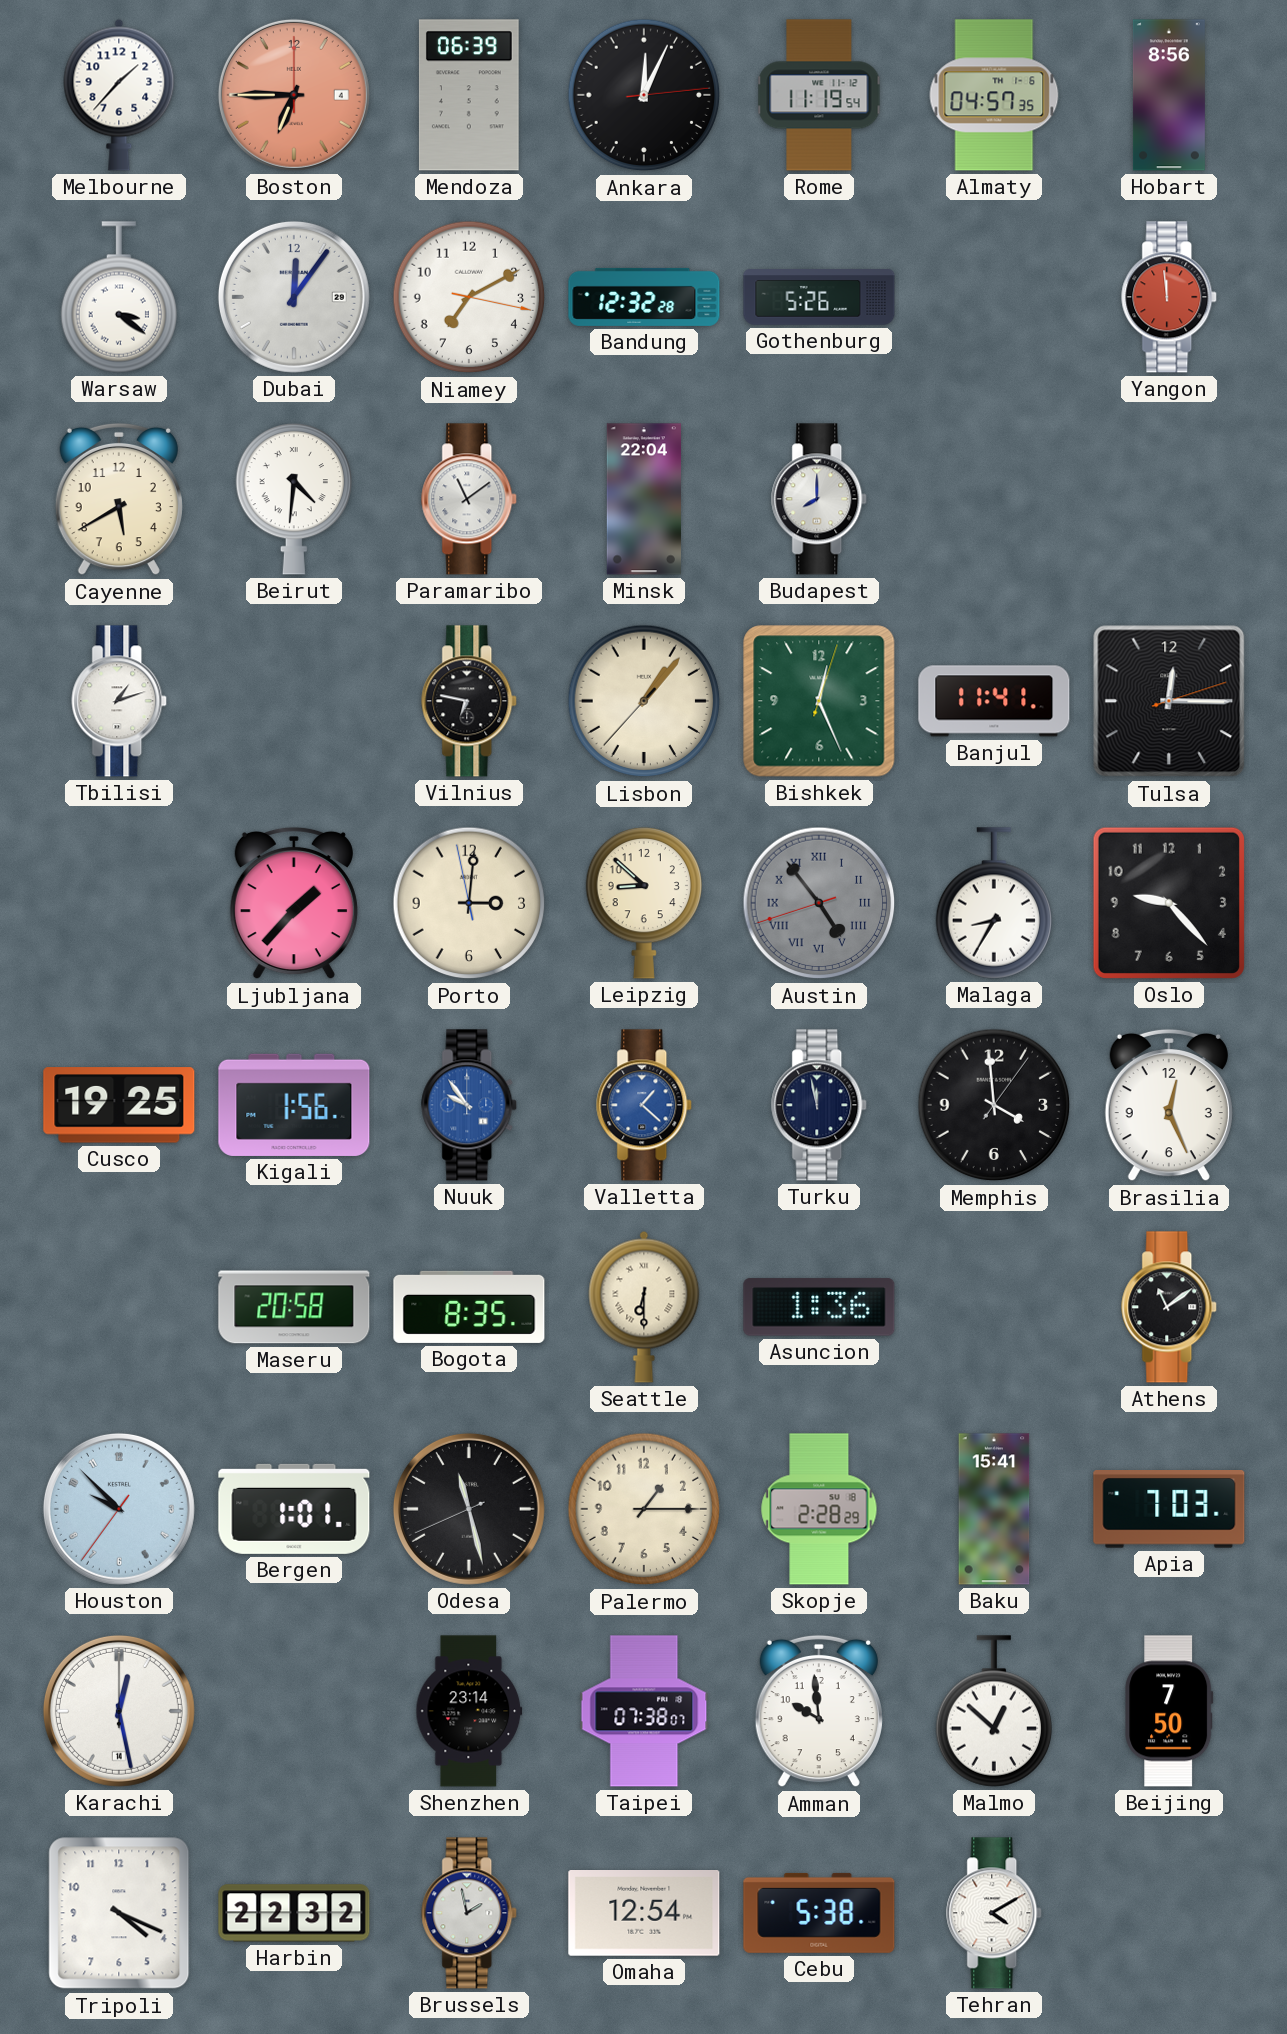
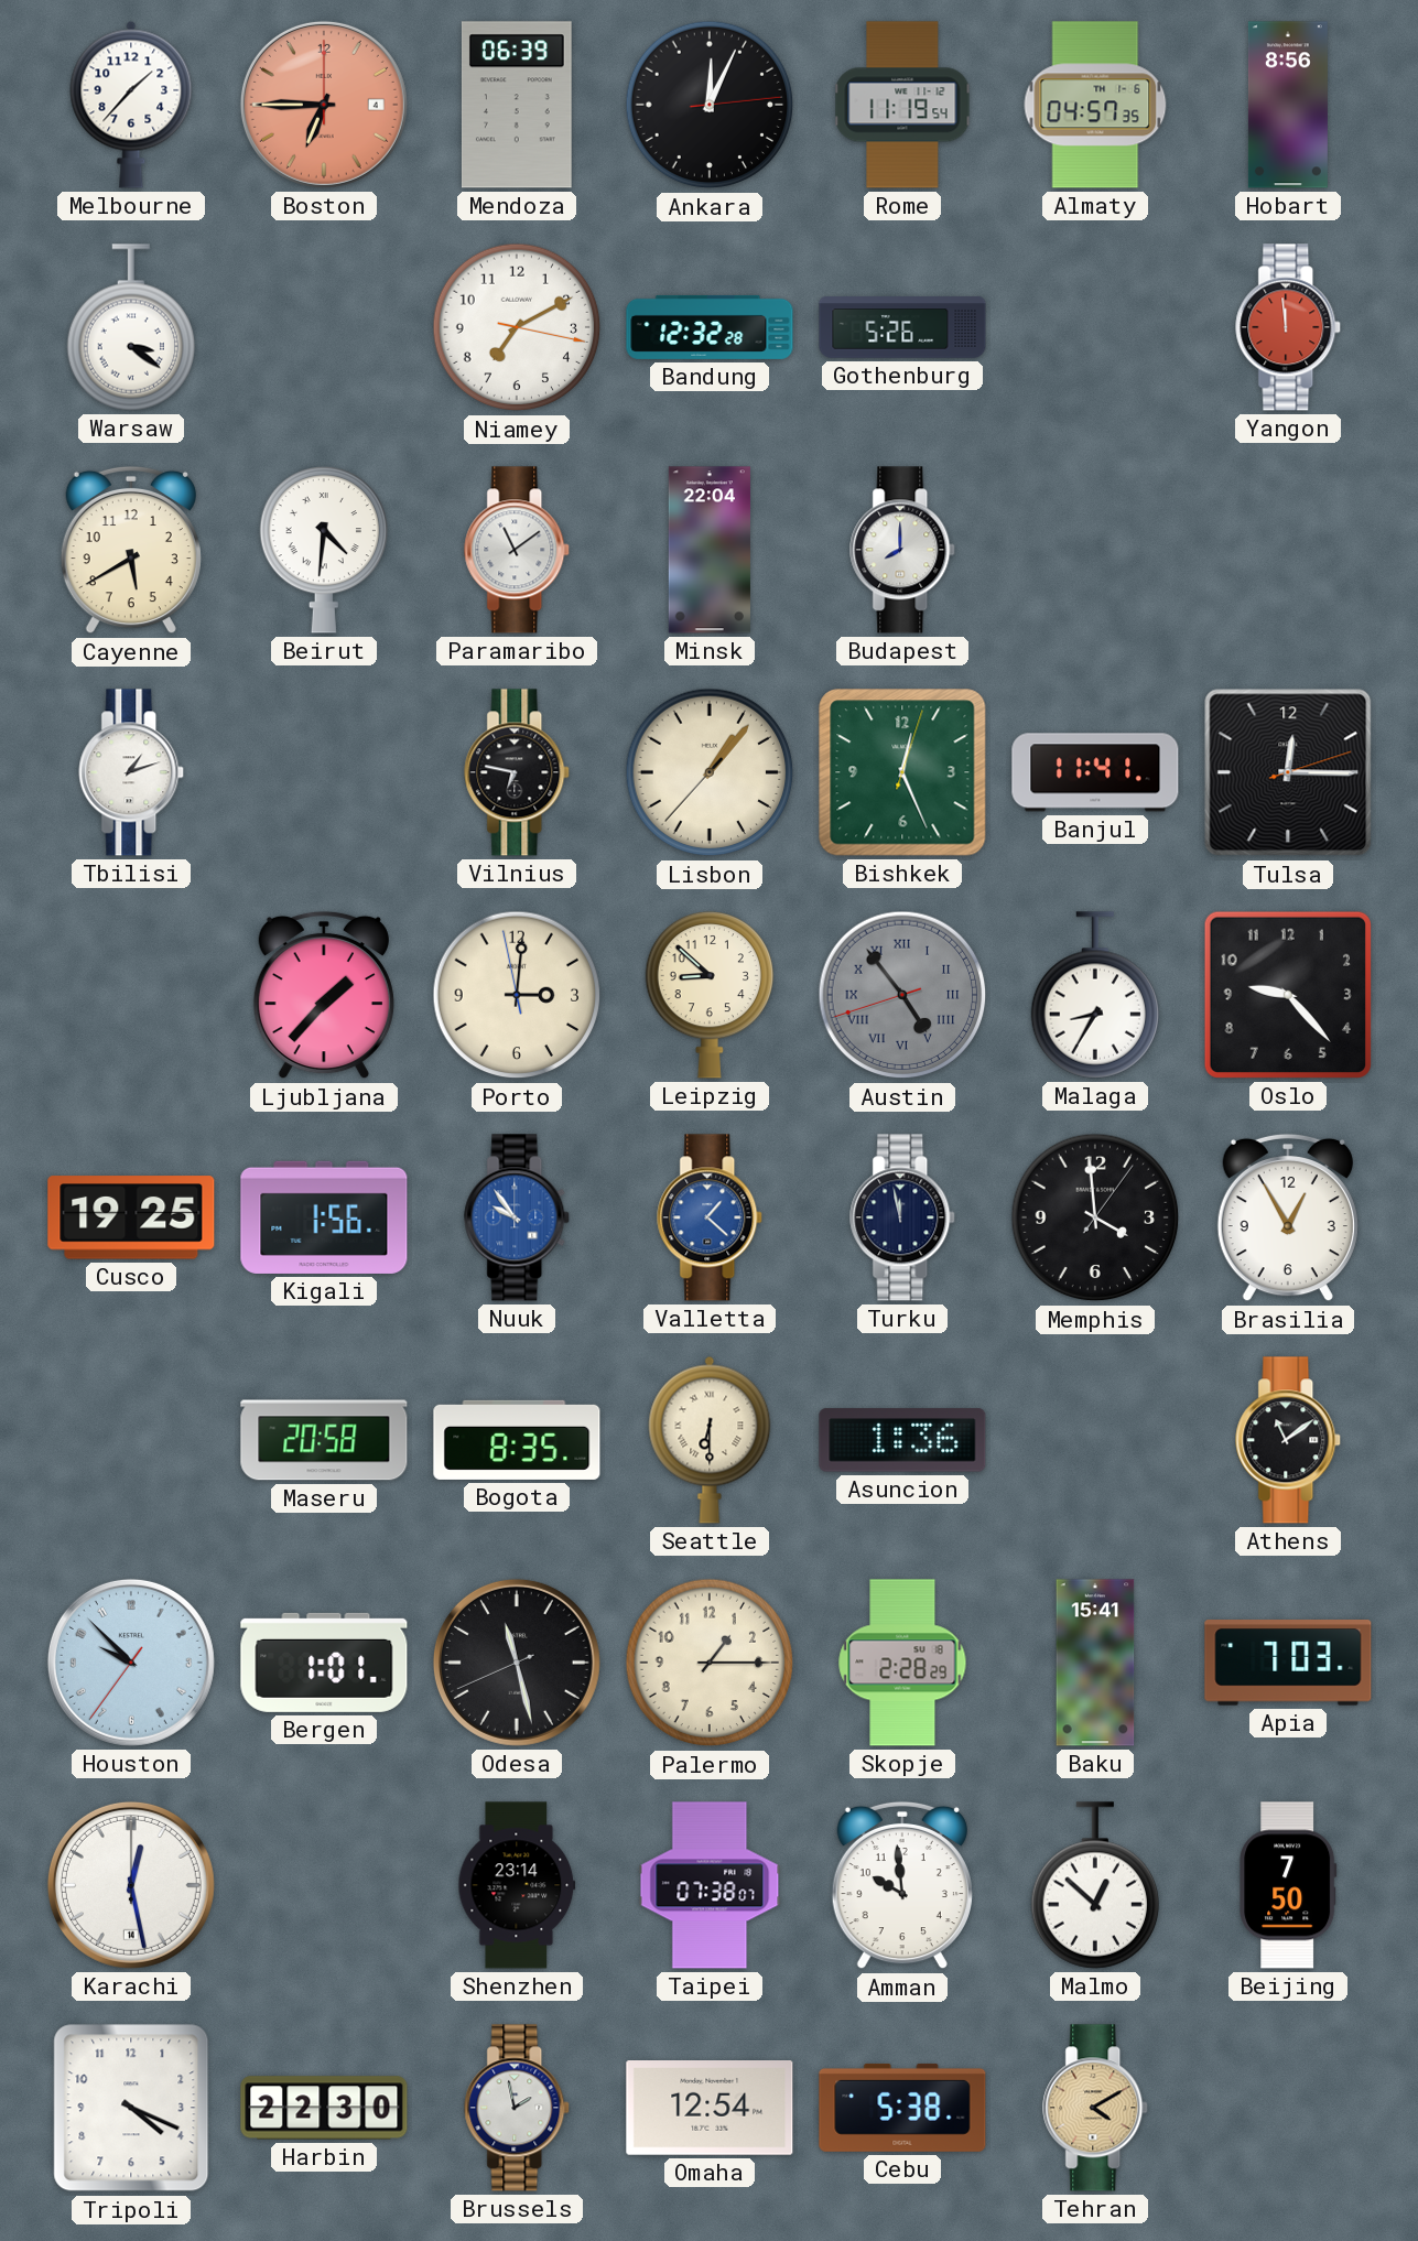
Dubai: 12:06 -> none (294, 297)
Brasilia: 12:26 -> 12:55 (1288, 1217)
Harbin: 22:32 -> 22:30 (324, 2108)
Tehran dial: white -> champagne (1096, 2108)
